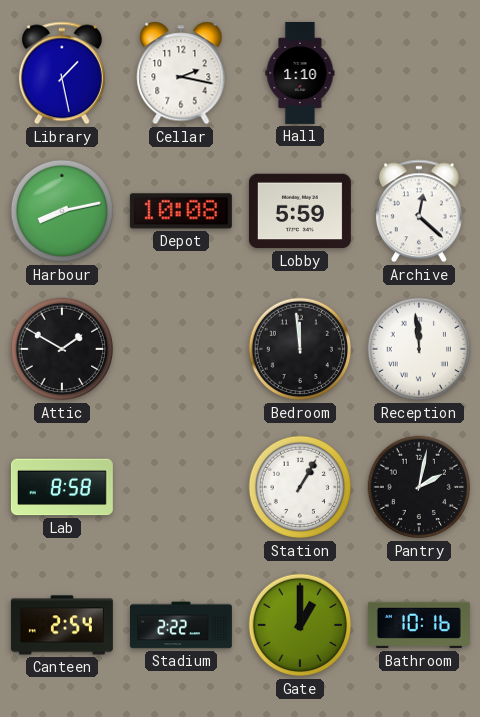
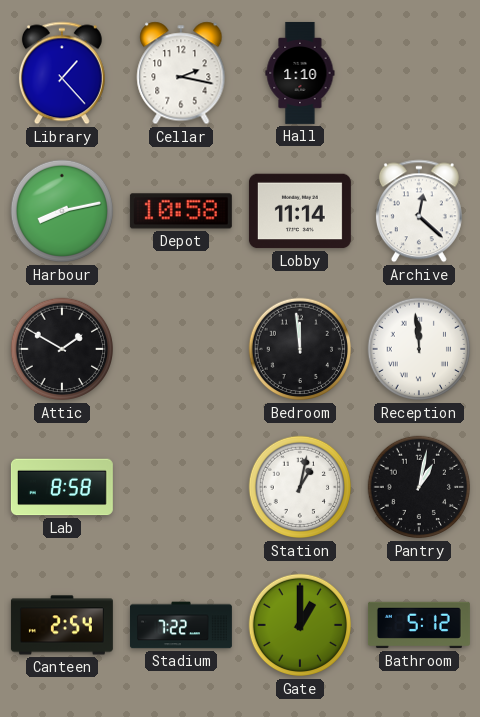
Library: 1:28 -> 1:23 (62, 73)
Depot: 10:08 -> 10:58 (181, 211)
Lobby: 5:59 -> 11:14 (300, 211)
Station: 1:05 -> 1:02 (300, 487)
Pantry: 2:02 -> 1:02 (419, 487)
Stadium: 2:22 -> 7:22 (181, 625)
Bathroom: 10:16 -> 5:12 (419, 625)
